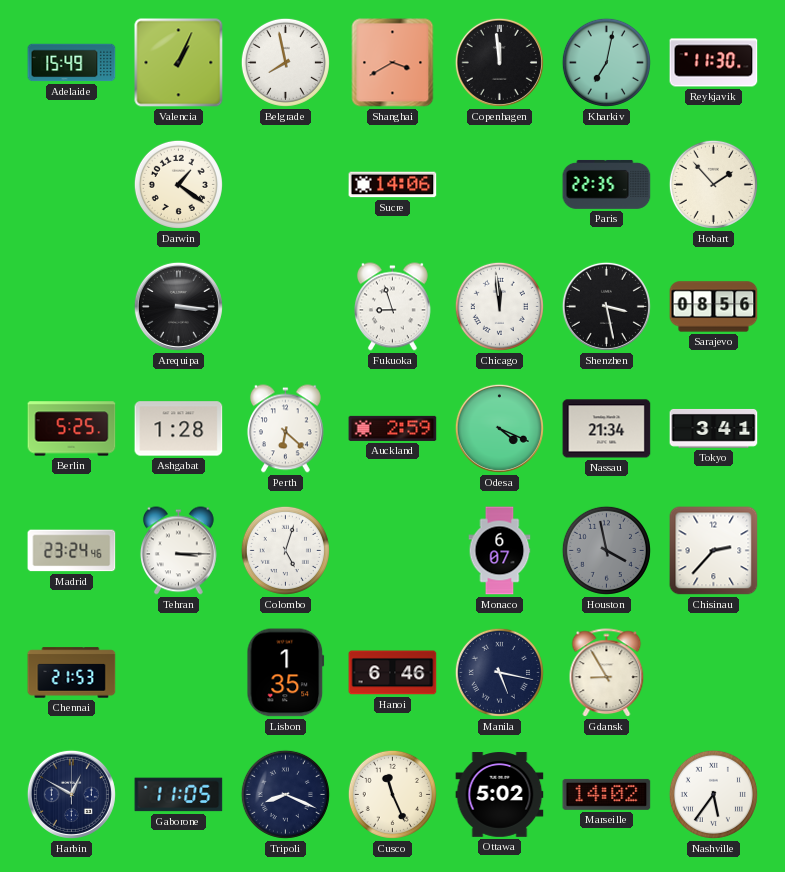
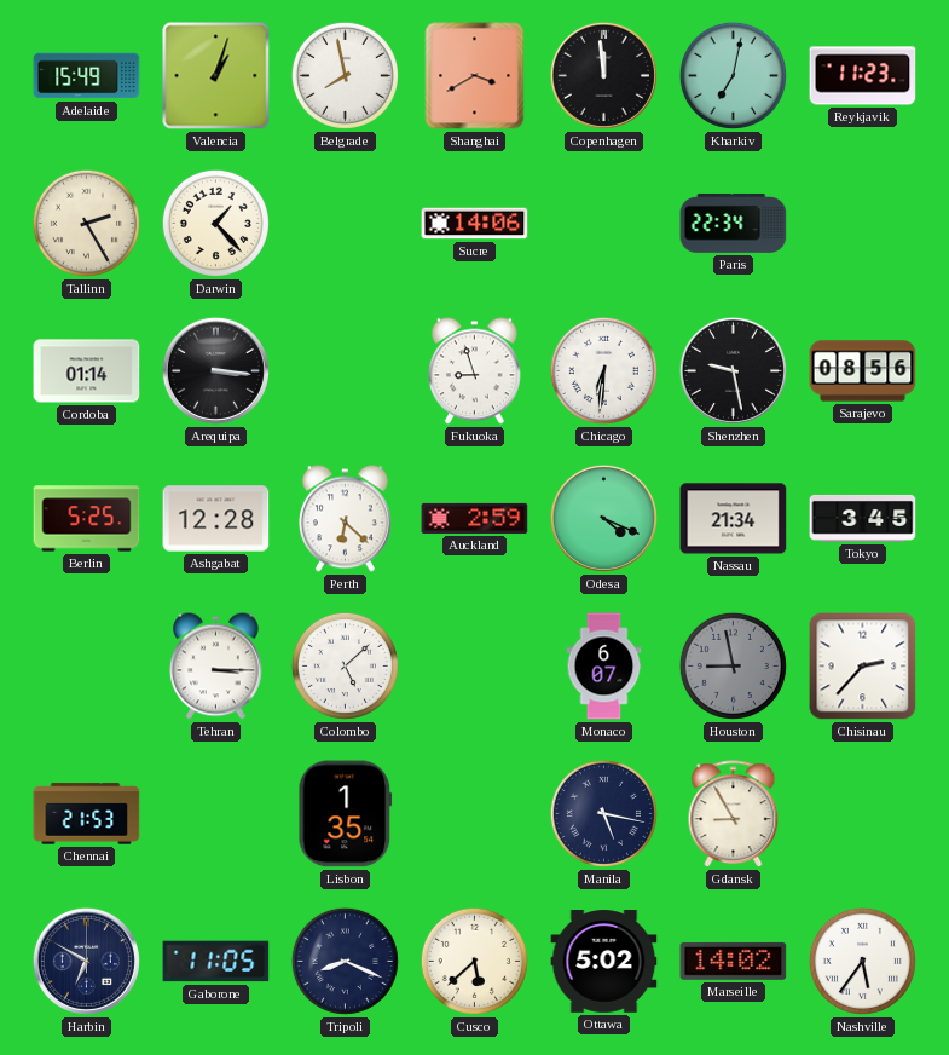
Valencia: 1:04 -> 1:03 (216, 76)
Reykjavik: 11:30 -> 11:23 (863, 76)
Tallinn: none -> 2:25 (86, 223)
Darwin: 1:21 -> 1:23 (215, 223)
Paris: 22:35 -> 22:34 (734, 223)
Hobart: 1:53 -> none (713, 184)
Cordoba: none -> 01:14 (87, 371)
Chicago: 11:59 -> 6:31 (603, 370)
Shenzhen: 3:28 -> 9:28 (733, 370)
Ashgabat: 1:28 -> 12:28 (216, 519)
Tokyo: 3:41 -> 3:45 (863, 518)
Madrid: 23:24 -> none (72, 551)
Colombo: 5:03 -> 5:08 (345, 665)
Houston: 3:58 -> 8:58 (733, 665)
Hanoi: 6:46 -> none (393, 673)
Harbin: 12:50 -> 6:50 (86, 961)
Cusco: 11:26 -> 5:38 (474, 961)
